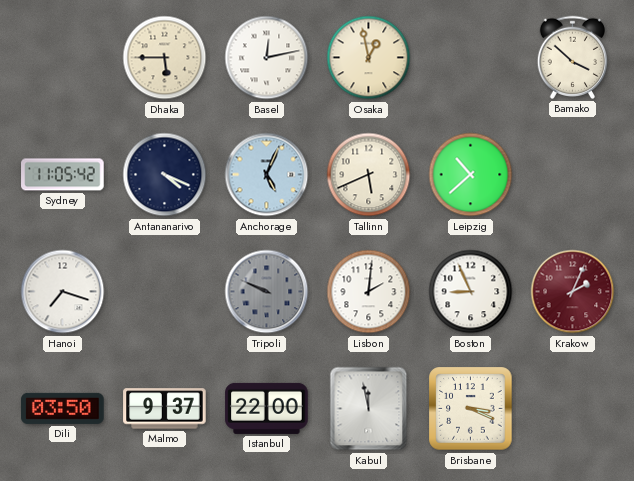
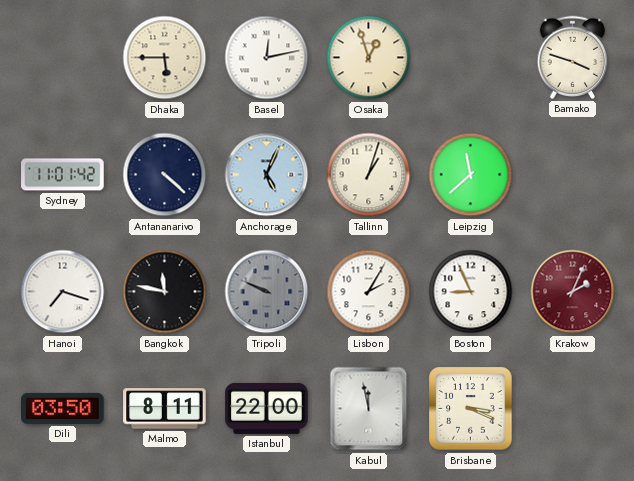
Osaka: 12:58 -> 12:57 (369, 58)
Bamako: 3:52 -> 3:48 (572, 57)
Sydney: 11:05 -> 11:01 (63, 175)
Antananarivo: 4:19 -> 4:22 (165, 175)
Tallinn: 5:41 -> 1:03 (369, 175)
Leipzig: 10:38 -> 11:38 (471, 175)
Bangkok: none -> 11:47 (165, 292)
Lisbon: 2:01 -> 2:05 (369, 292)
Malmo: 9:37 -> 8:11 (165, 409)
